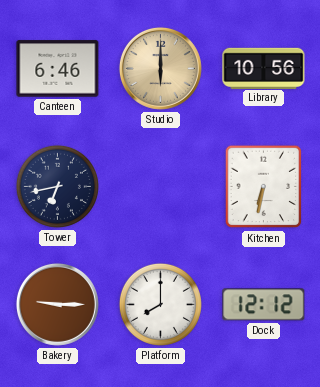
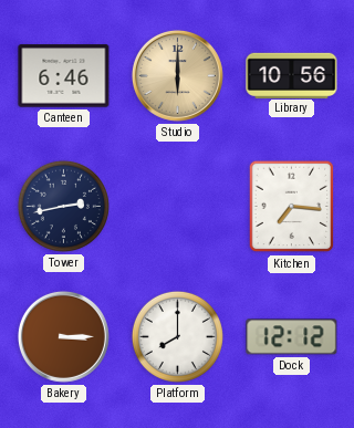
Tower: 6:43 -> 2:43 (63, 206)
Kitchen: 6:32 -> 7:16 (292, 207)
Bakery: 9:15 -> 3:15 (63, 336)
